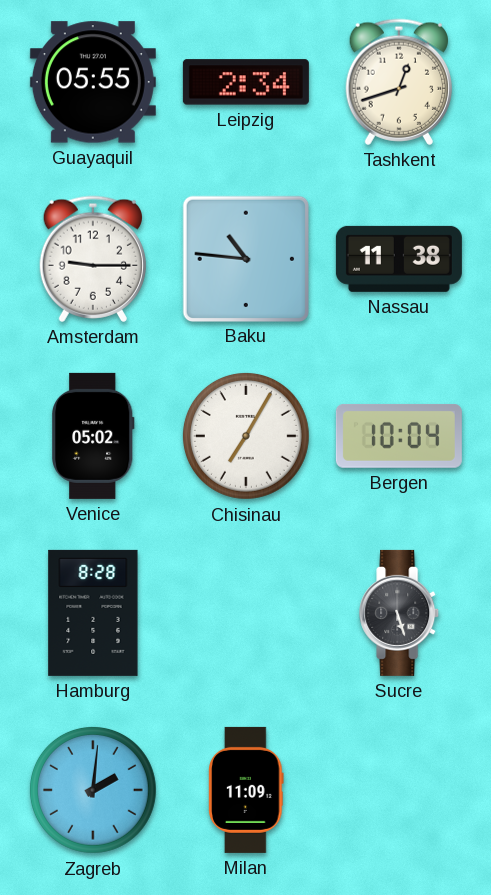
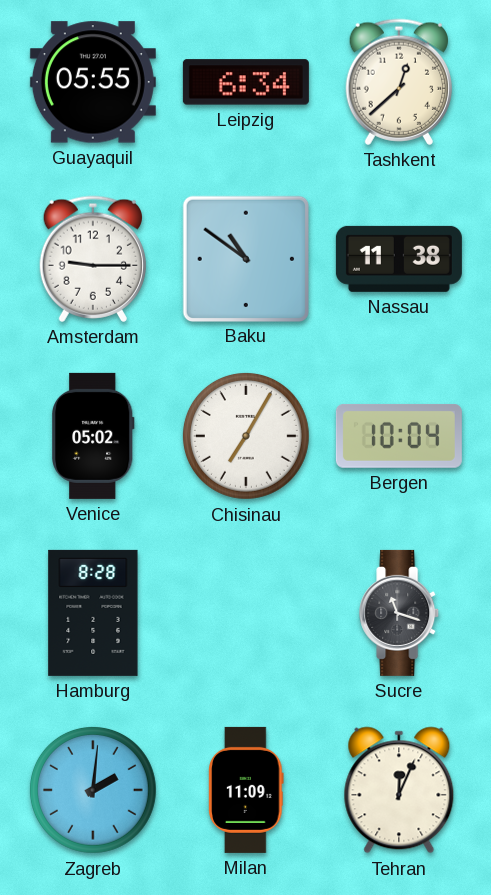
Leipzig: 2:34 -> 6:34 (246, 82)
Tashkent: 12:42 -> 12:38 (398, 82)
Baku: 10:46 -> 10:51 (245, 258)
Sucre: 5:27 -> 11:18 (400, 613)
Tehran: none -> 12:04 (399, 790)
